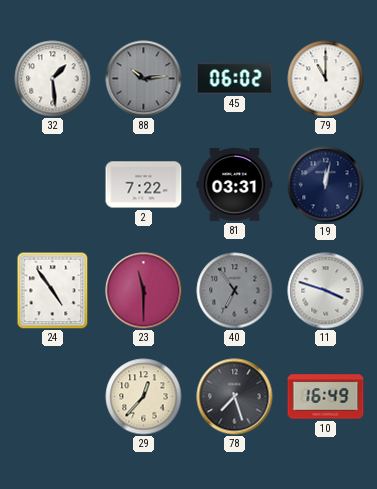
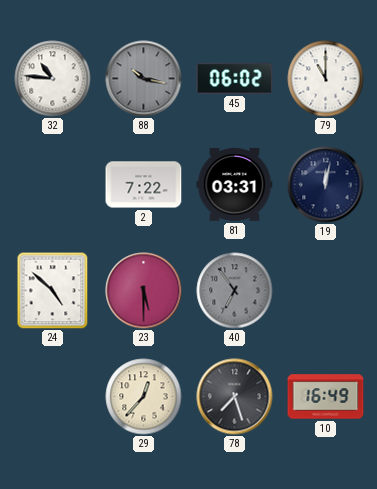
32: 1:29 -> 10:46 (53, 79)
88: 10:14 -> 10:17 (144, 79)
24: 4:54 -> 4:52 (53, 290)
23: 11:30 -> 5:30 (144, 291)
11: 3:48 -> none (326, 291)
